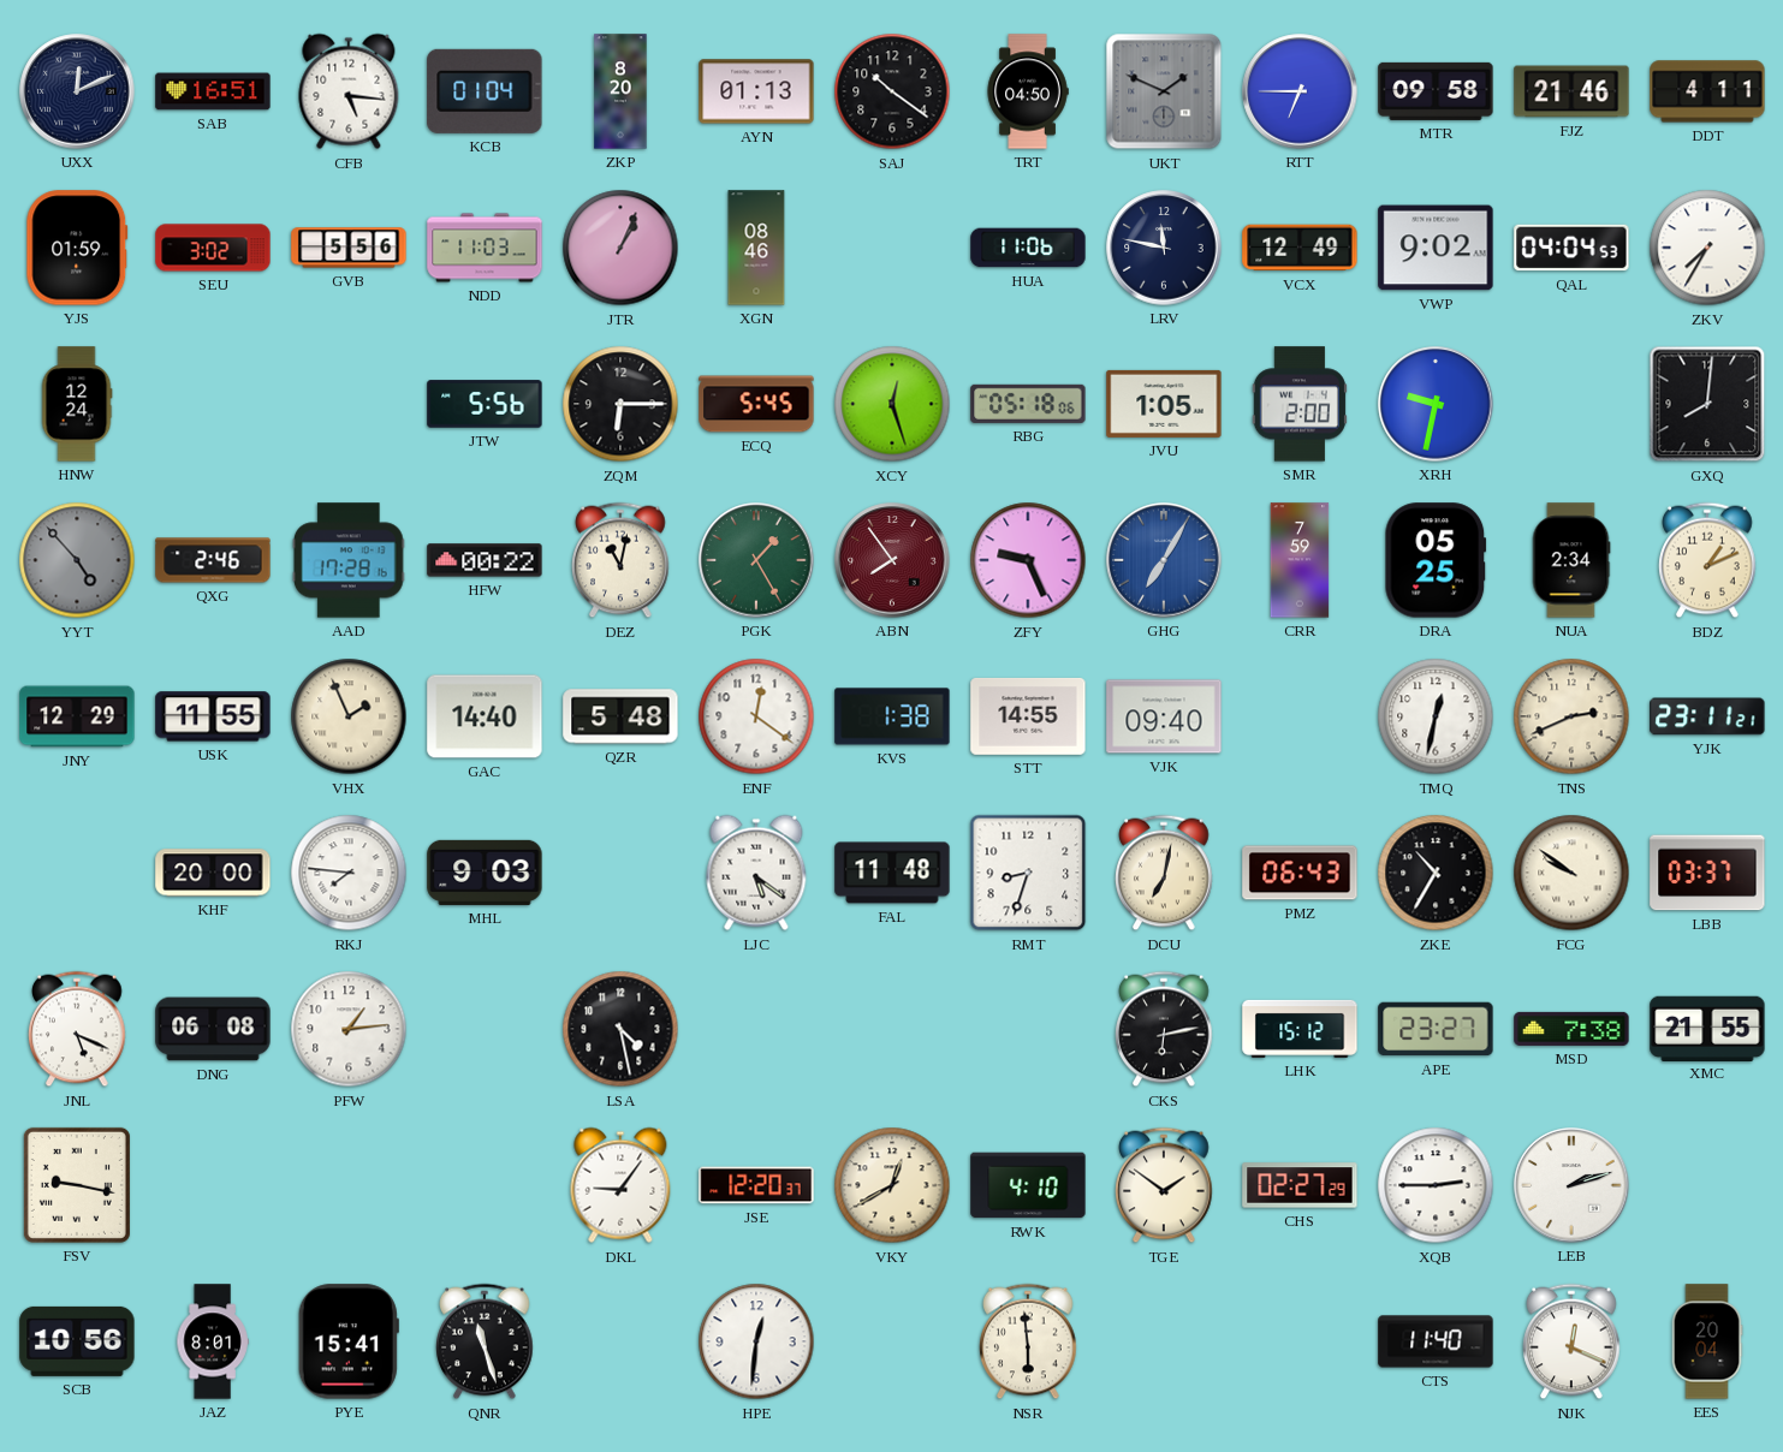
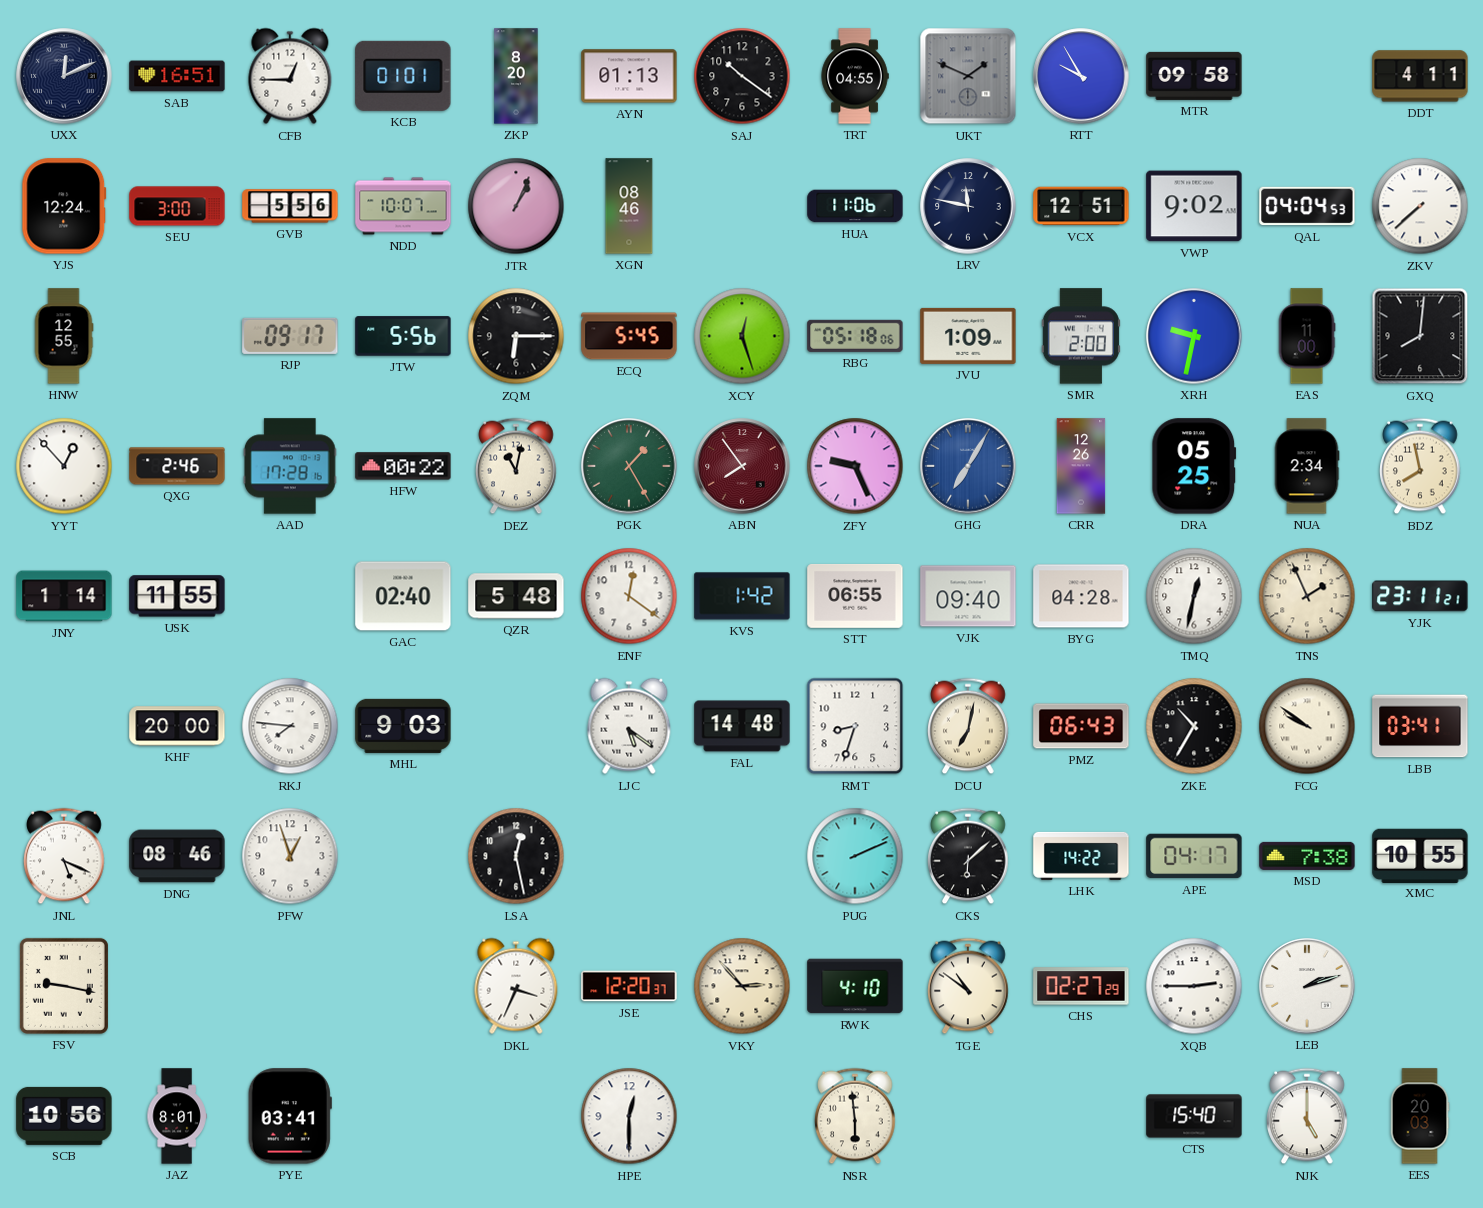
CFB: 5:16 -> 12:45 (290, 76)
KCB: 01:04 -> 01:01 (403, 76)
TRT: 04:50 -> 04:55 (855, 76)
RTT: 6:45 -> 9:55 (1081, 76)
FJZ: 21:46 -> none (1571, 91)
YJS: 01:59 -> 12:24 (64, 206)
SEU: 3:02 -> 3:00 (177, 206)
NDD: 11:03 -> 10:07 (403, 206)
VCX: 12:49 -> 12:51 (1081, 206)
ZKV: 7:35 -> 7:38 (1420, 206)
HNW: 12:24 -> 12:55 (64, 336)
RJP: none -> 09:17 (290, 336)
JVU: 1:05 -> 1:09 (968, 336)
EAS: none -> 11:00 (1307, 336)
YYT: 4:53 -> 12:53 (64, 466)
YYT dial: grey -> white (64, 466)
CRR: 7:59 -> 12:26 (1081, 466)
BDZ: 1:11 -> 7:58 (1420, 466)
JNY: 12:29 -> 1:14 (64, 596)
VHX: 1:56 -> none (349, 716)
GAC: 14:40 -> 02:40 (403, 596)
KVS: 1:38 -> 1:42 (742, 596)
STT: 14:55 -> 06:55 (855, 596)
BYG: none -> 04:28 (1081, 596)
TNS: 2:41 -> 1:56 (1307, 596)
FAL: 11:48 -> 14:48 (742, 726)
LBB: 03:37 -> 03:41 (1420, 726)
DNG: 06:08 -> 08:46 (177, 856)
PFW: 1:14 -> 12:57 (290, 856)
LSA: 4:28 -> 12:28 (516, 856)
PUG: none -> 2:11 (855, 856)
CKS: 6:13 -> 6:08 (968, 856)
LHK: 15:12 -> 14:22 (1081, 856)
APE: 23:27 -> 04:17 (1194, 856)
XMC: 21:55 -> 10:55 (1420, 855)
DKL: 9:06 -> 3:34 (516, 986)
VKY: 12:40 -> 2:53 (742, 986)
TGE: 1:51 -> 10:51 (968, 986)
PYE: 15:41 -> 03:41 (290, 1116)
QNR: 11:27 -> none (485, 1341)
HPE: 12:31 -> 12:30 (629, 1116)
CTS: 11:40 -> 15:40 (1194, 1116)
NJK: 12:19 -> 5:00 (1307, 1116)
EES: 20:04 -> 20:03 (1420, 1116)
